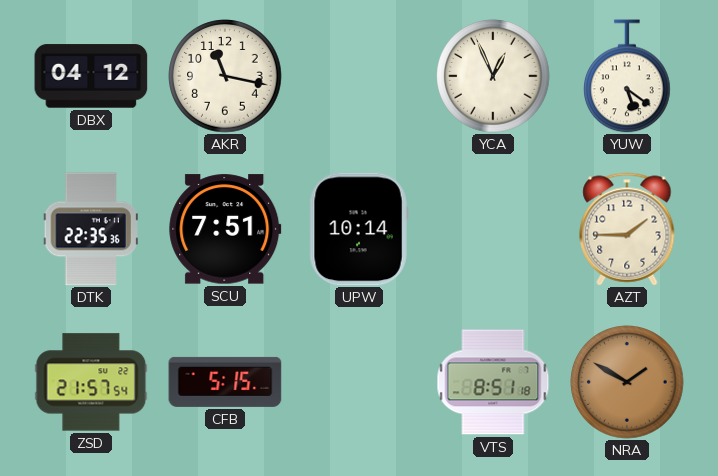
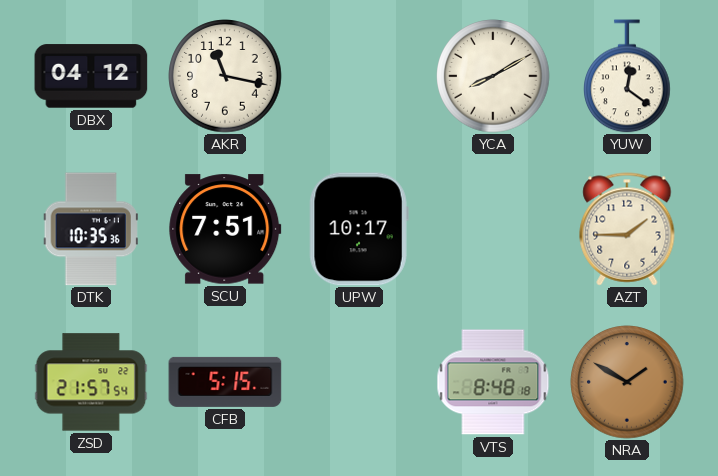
YCA: 12:56 -> 8:10 (493, 76)
YUW: 5:21 -> 12:21 (627, 76)
DTK: 22:35 -> 10:35 (91, 229)
UPW: 10:14 -> 10:17 (359, 229)
VTS: 8:51 -> 8:48 (493, 382)
